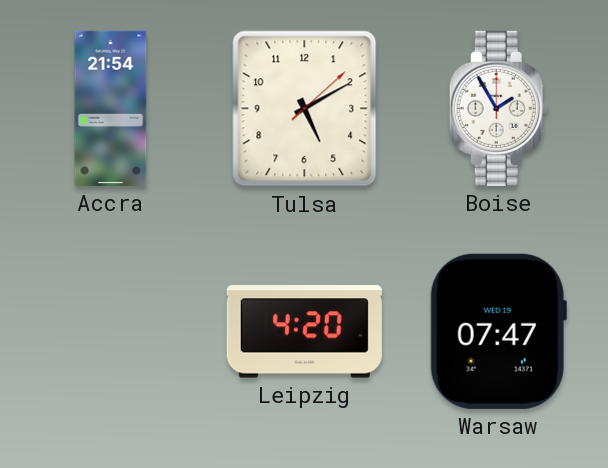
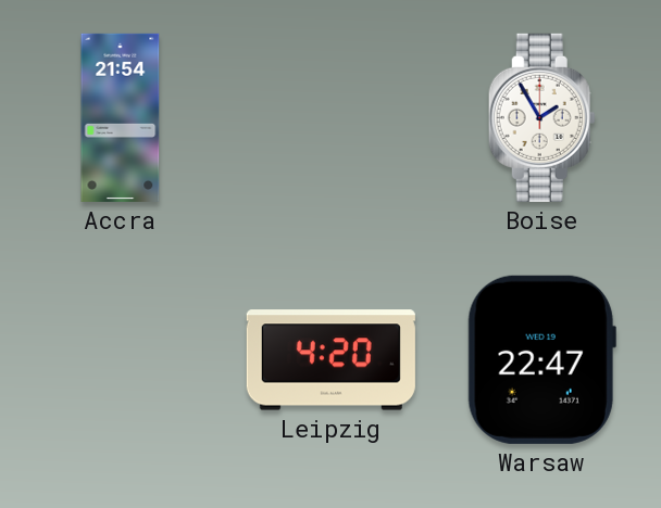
Tulsa: 5:10 -> none (305, 109)
Warsaw: 07:47 -> 22:47 (541, 359)
